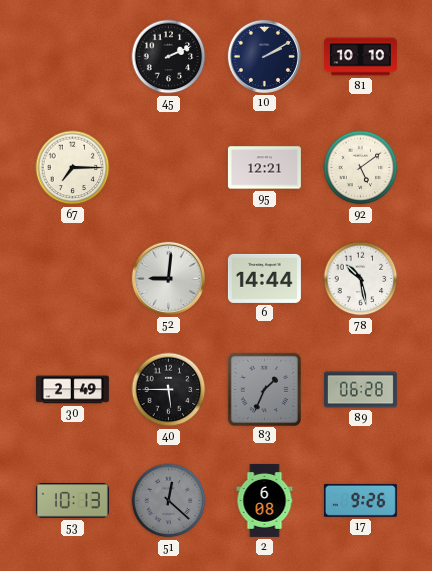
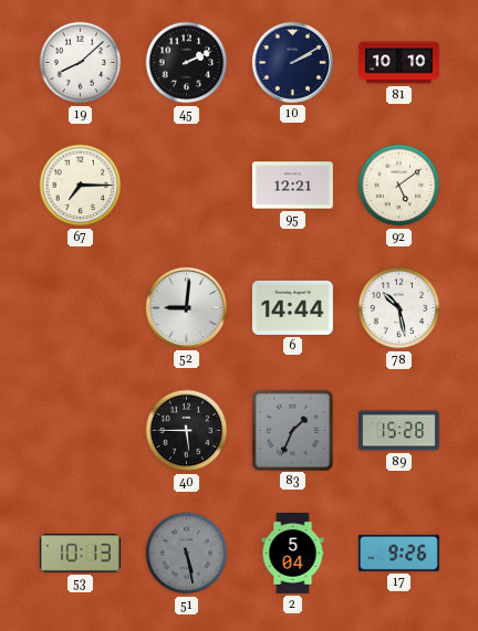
19: none -> 8:08 (81, 63)
30: 2:49 -> none (72, 390)
89: 06:28 -> 15:28 (398, 431)
51: 12:22 -> 5:28 (187, 554)
2: 6:08 -> 5:04 (293, 553)
